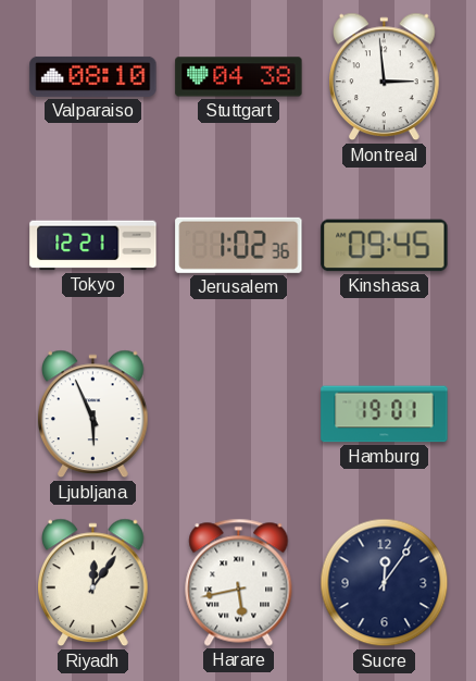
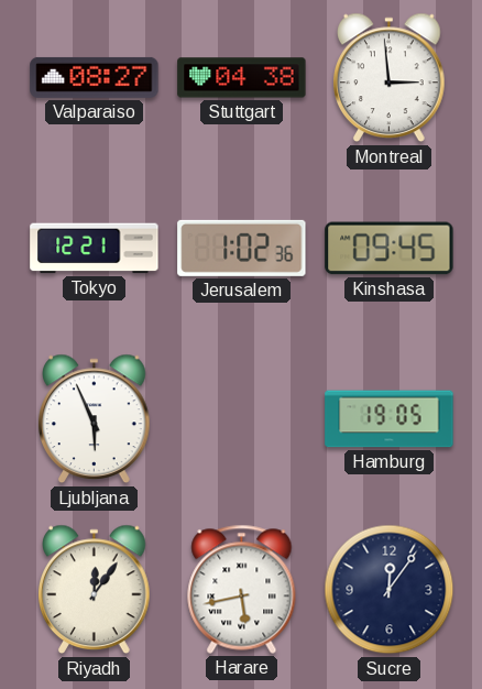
Valparaiso: 08:10 -> 08:27 (95, 77)
Hamburg: 19:01 -> 19:05 (390, 419)
